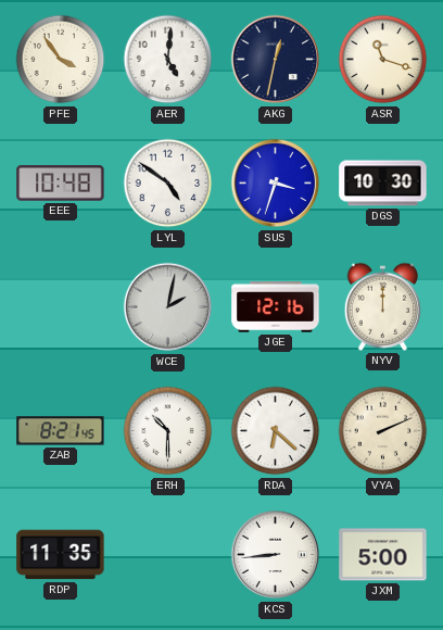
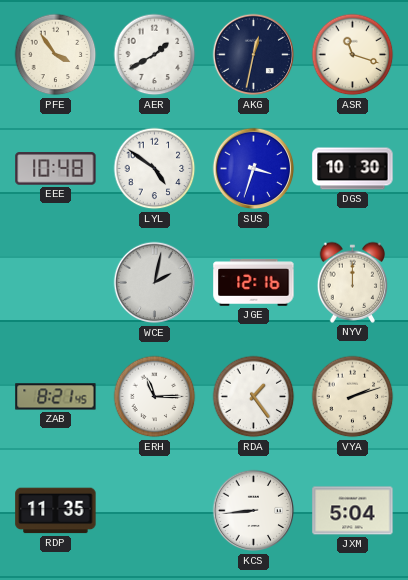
AER: 5:01 -> 1:40 (155, 55)
ERH: 10:30 -> 11:15 (155, 397)
RDA: 6:22 -> 1:24 (254, 397)
VYA: 2:11 -> 2:12 (353, 397)
JXM: 5:00 -> 5:04 (353, 511)
